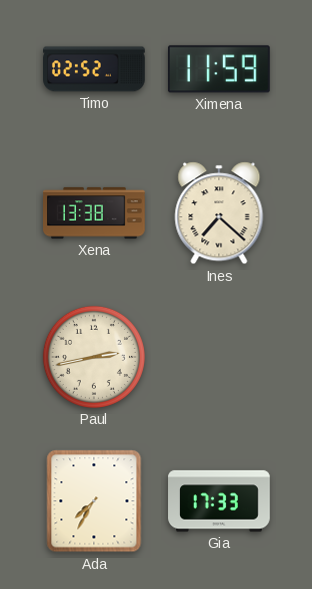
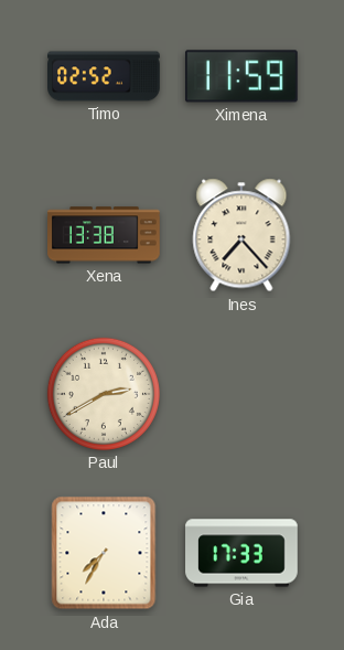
Ines: 7:22 -> 7:23 (241, 235)
Paul: 2:43 -> 2:40 (104, 394)
